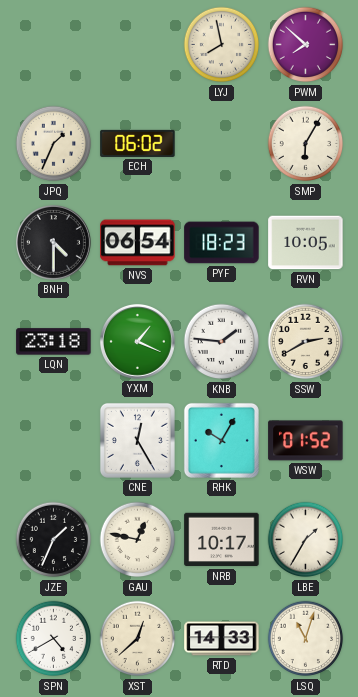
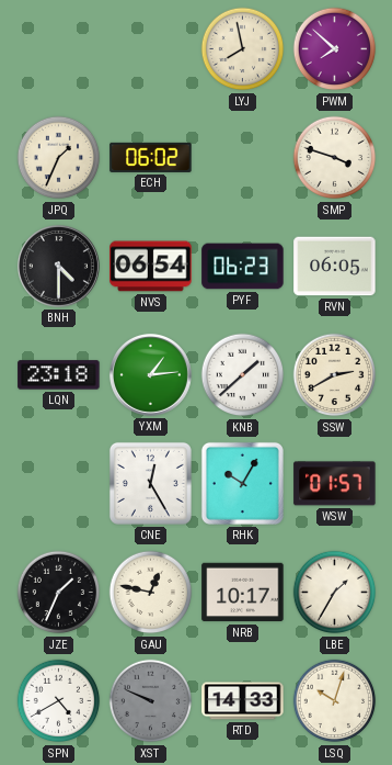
SMP: 6:05 -> 3:48 (335, 158)
PYF: 18:23 -> 06:23 (243, 267)
RVN: 10:05 -> 06:05 (335, 267)
YXM: 1:19 -> 1:14 (150, 374)
KNB: 1:46 -> 1:38 (243, 375)
WSW: 01:52 -> 01:57 (335, 484)
XST: 12:38 -> 9:49 (151, 701)
XST dial: cream -> grey (151, 701)
LSQ: 11:03 -> 10:03 (335, 701)
